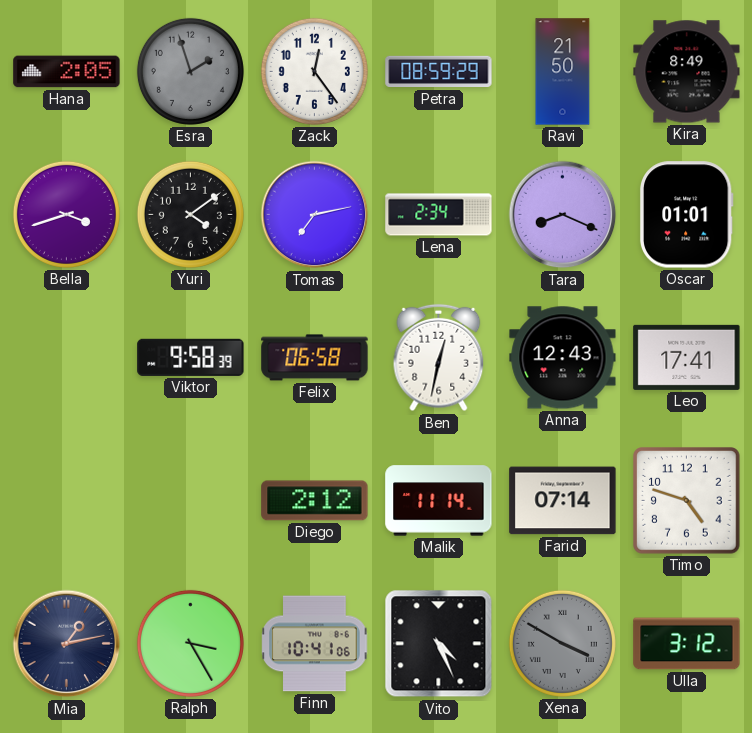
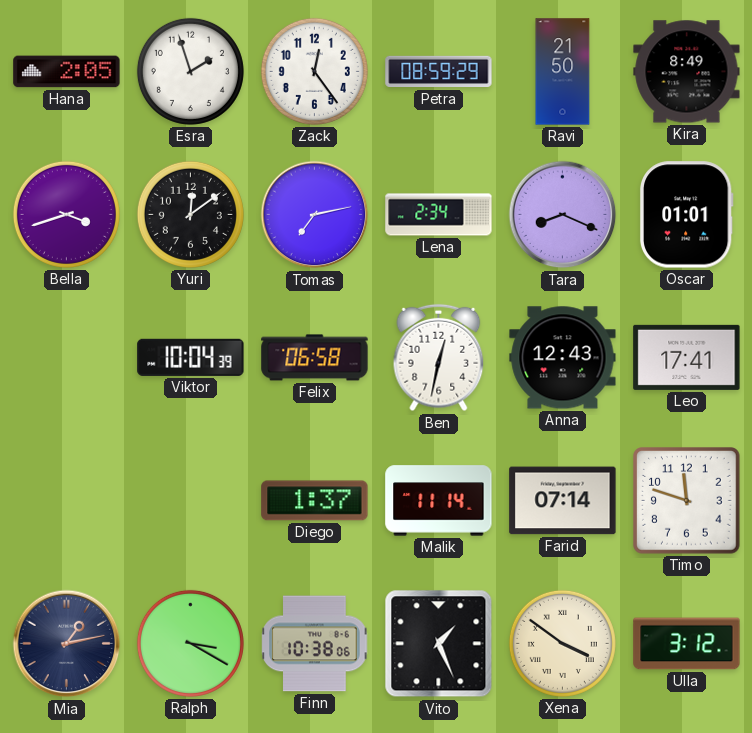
Esra dial: grey -> white (190, 71)
Yuri: 4:09 -> 12:09 (190, 214)
Viktor: 9:58 -> 10:04 (191, 357)
Diego: 2:12 -> 1:37 (315, 501)
Timo: 4:48 -> 11:48 (687, 501)
Ralph: 3:25 -> 3:20 (190, 643)
Finn: 10:41 -> 10:38 (315, 644)
Vito: 4:26 -> 1:26 (439, 644)
Xena: 3:50 -> 3:51 (562, 643)
Xena dial: grey -> cream (562, 643)
